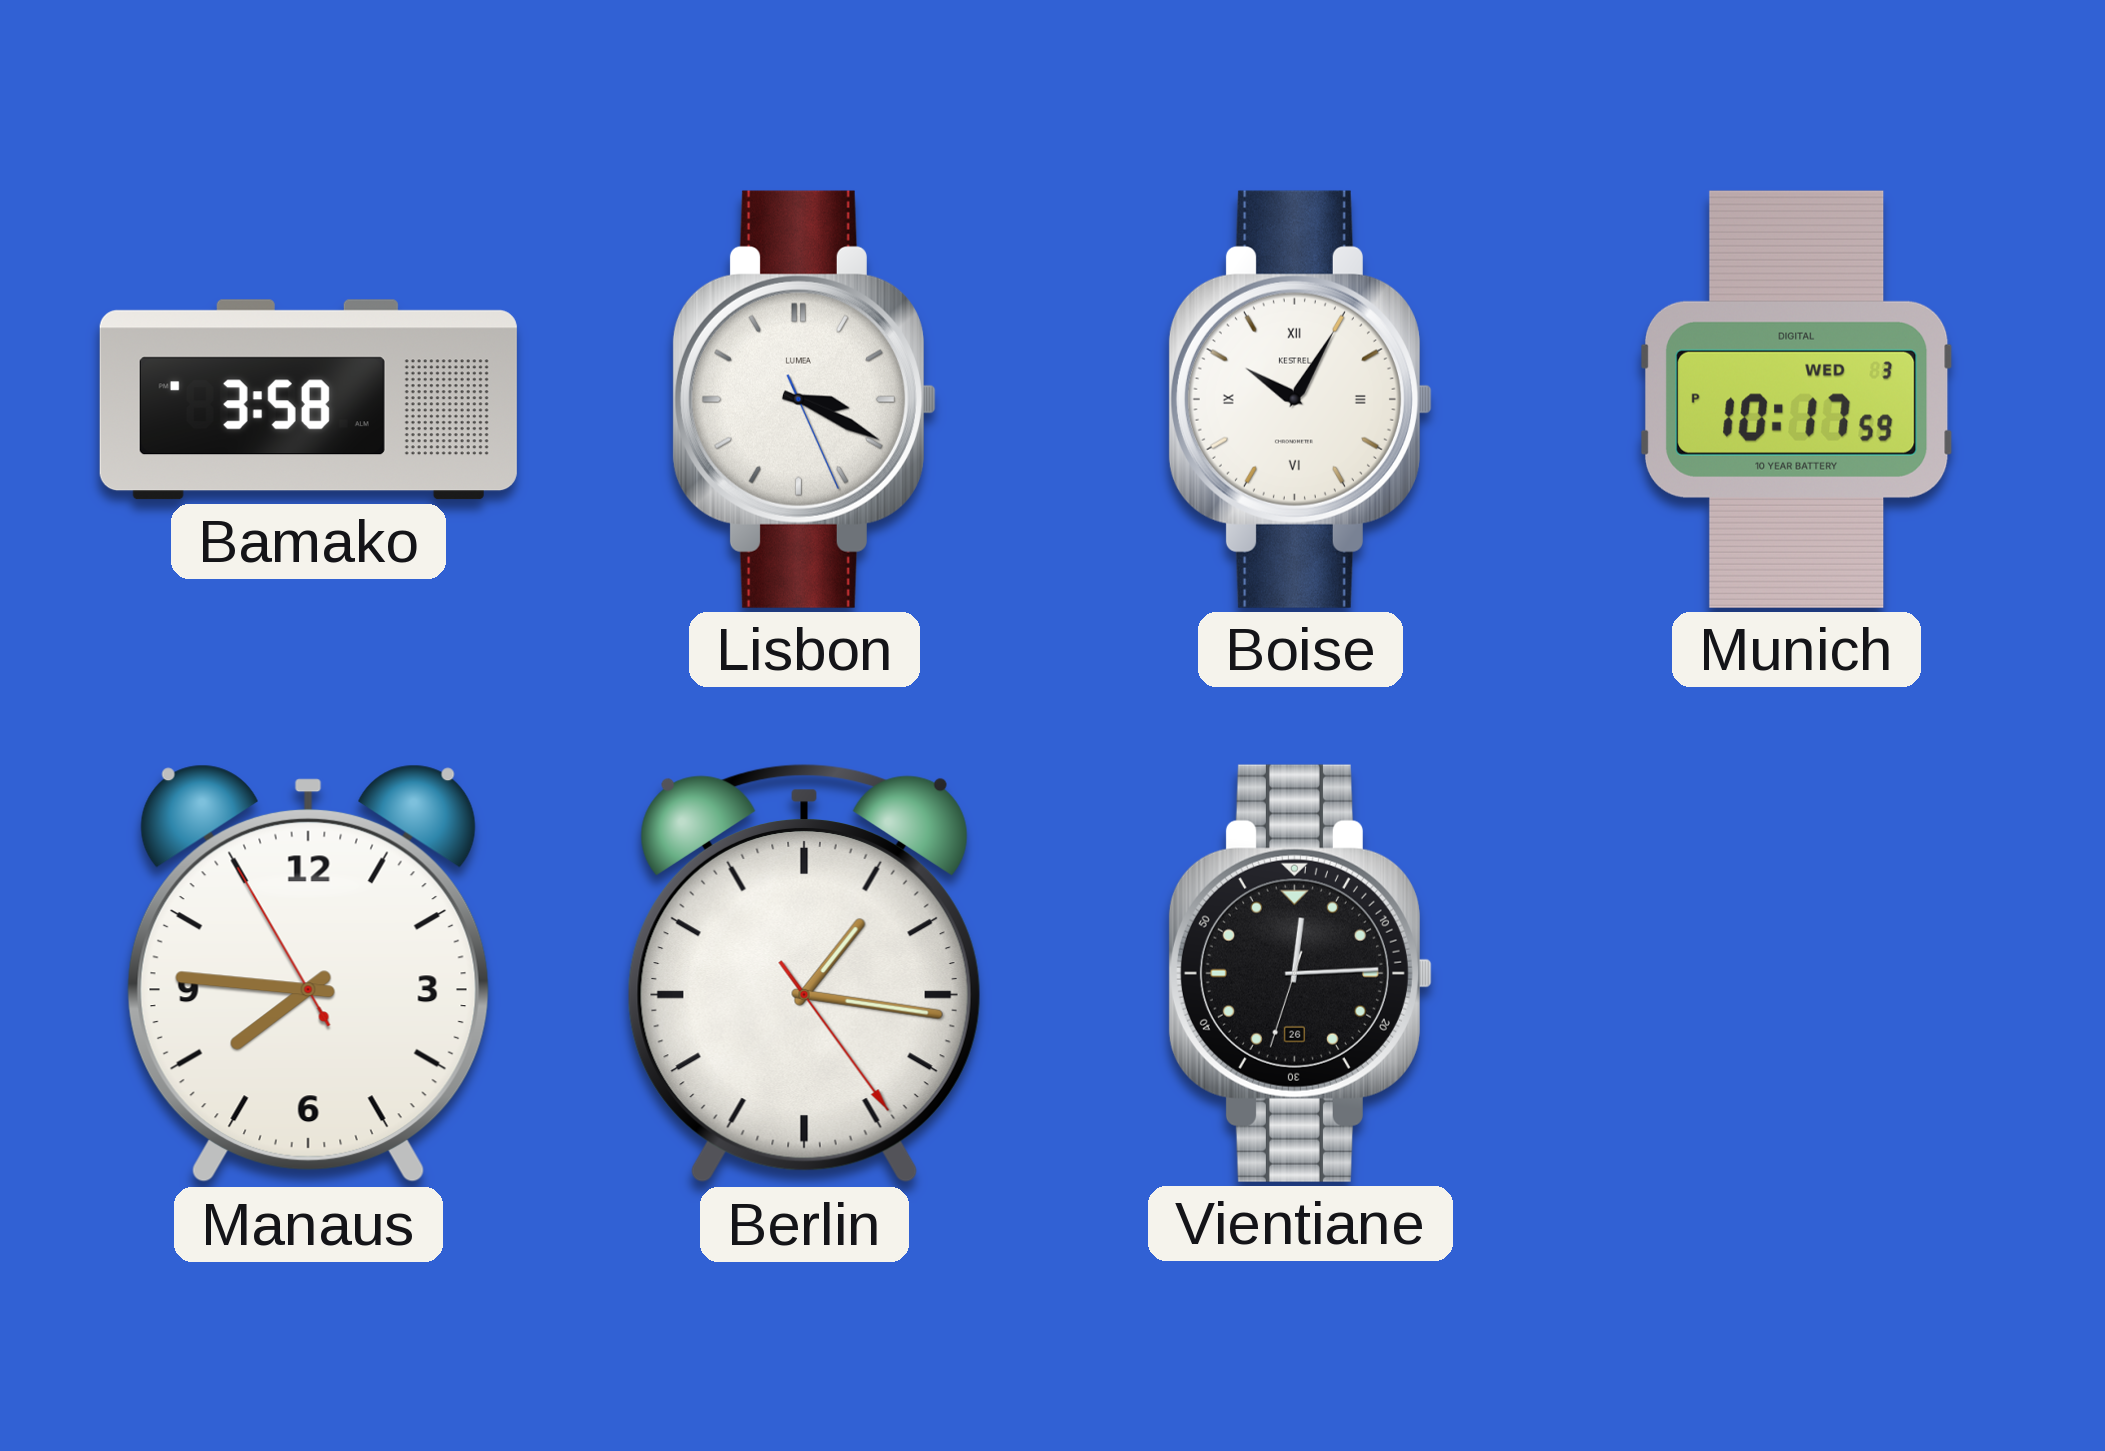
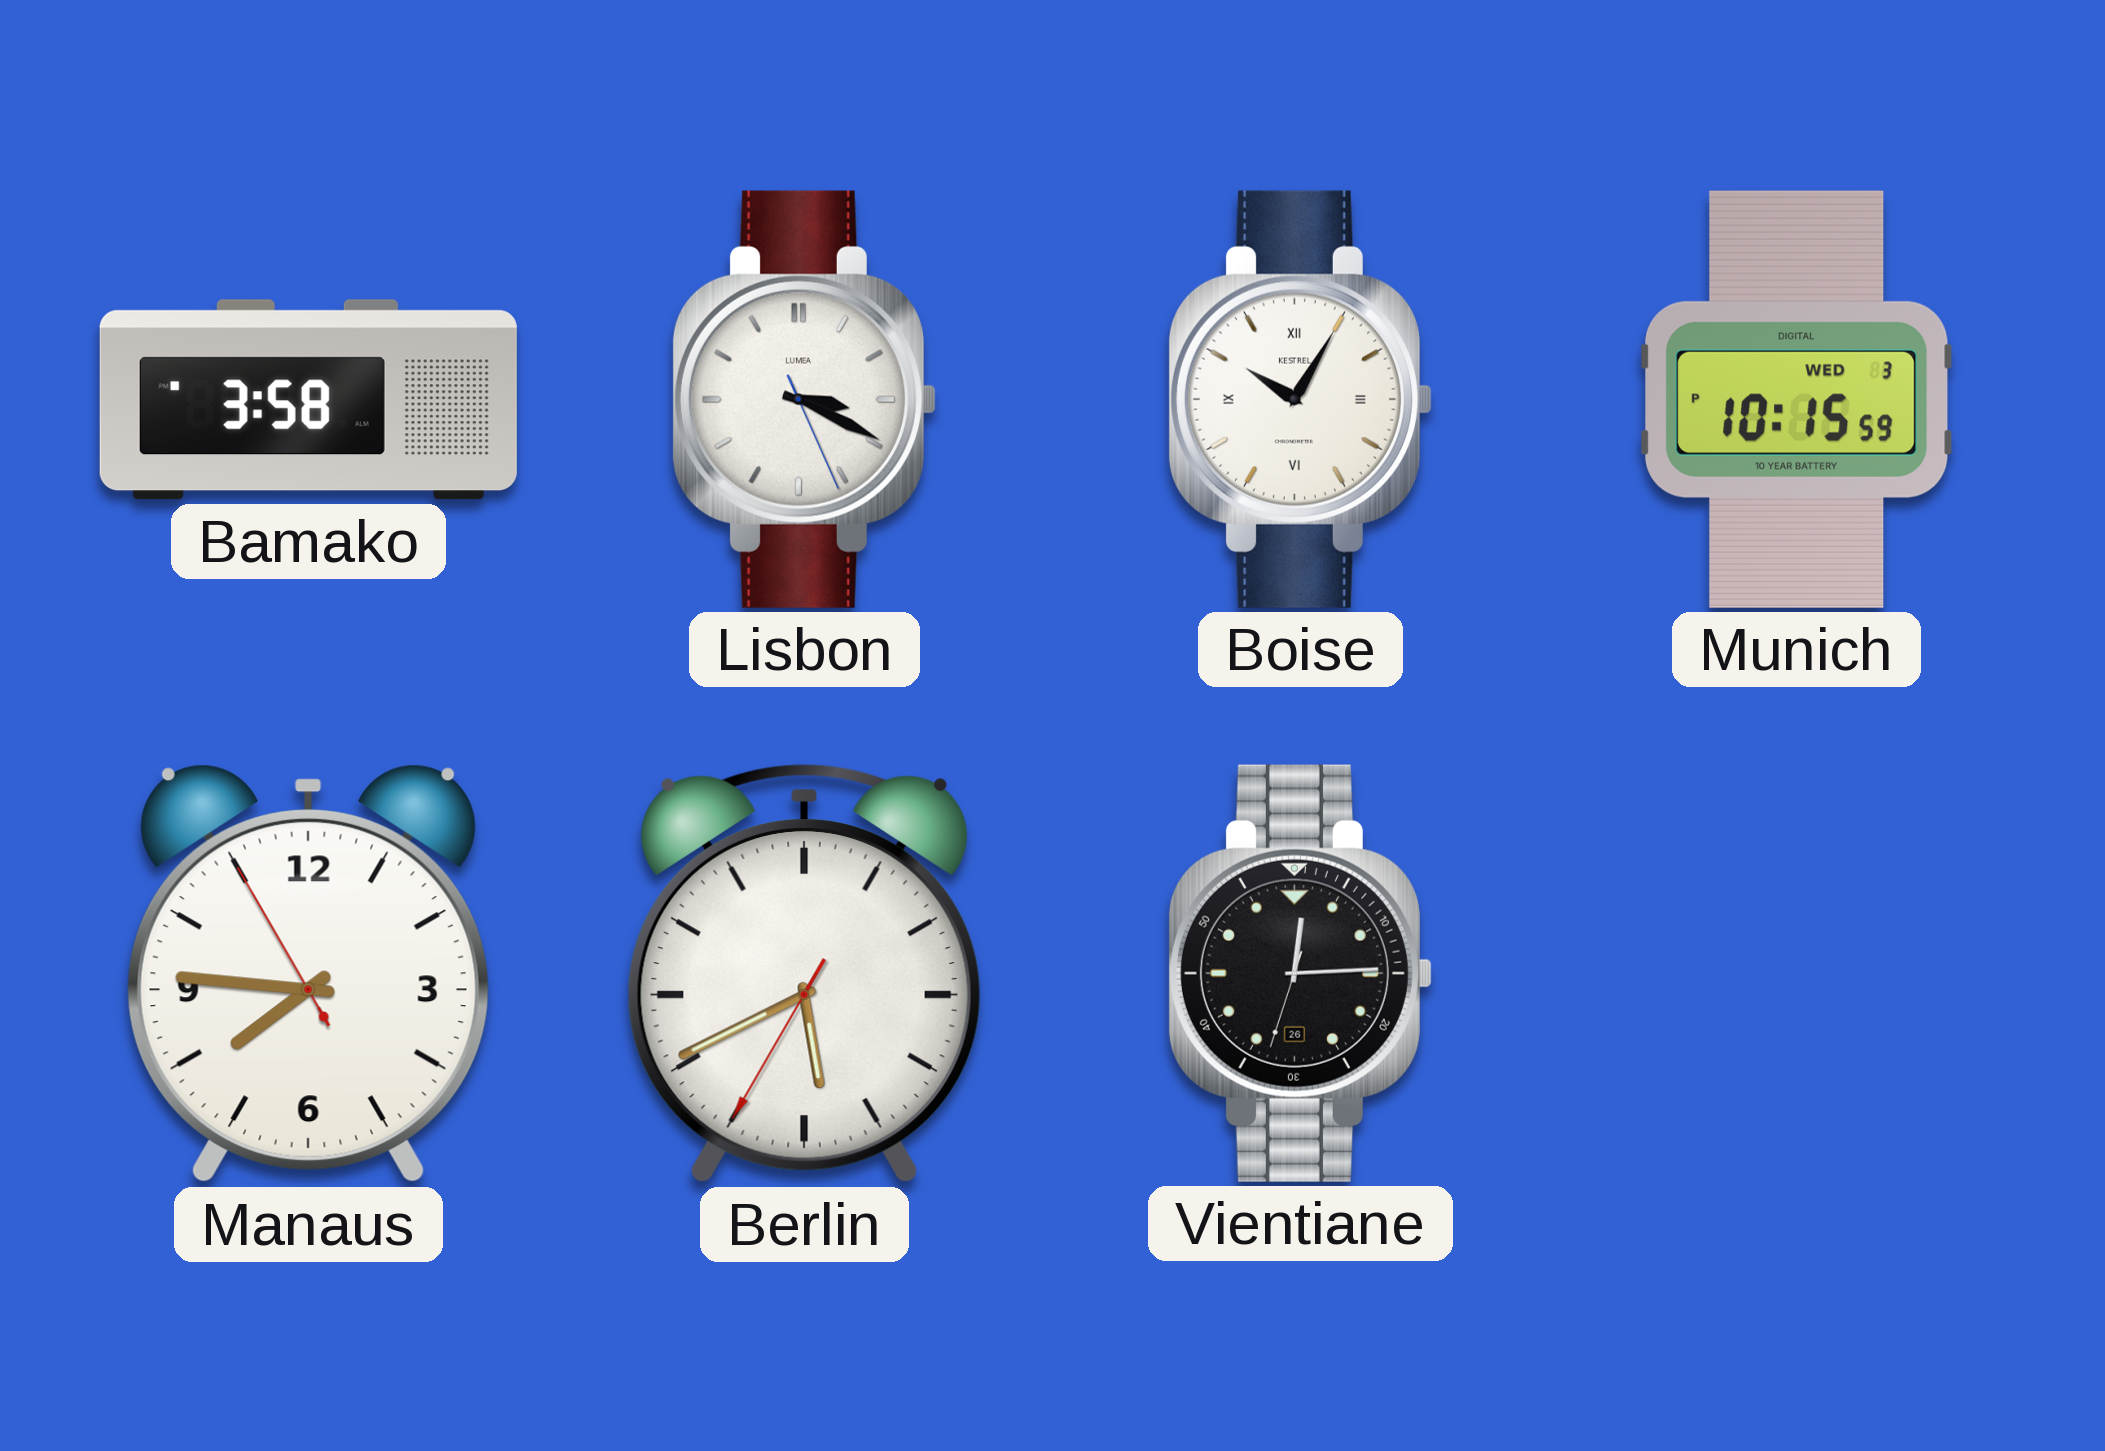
Munich: 10:17 -> 10:15 (1797, 399)
Berlin: 1:16 -> 5:40 (804, 973)
